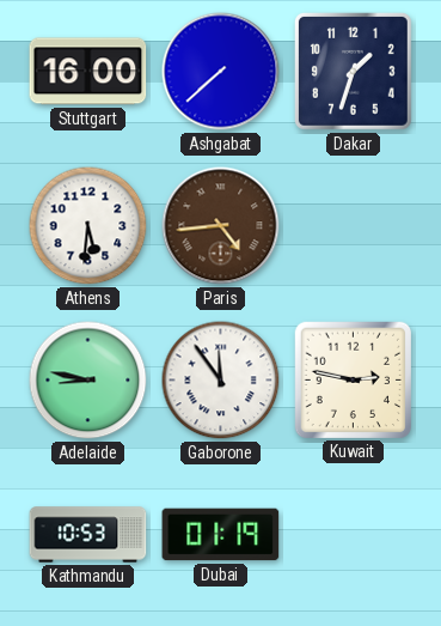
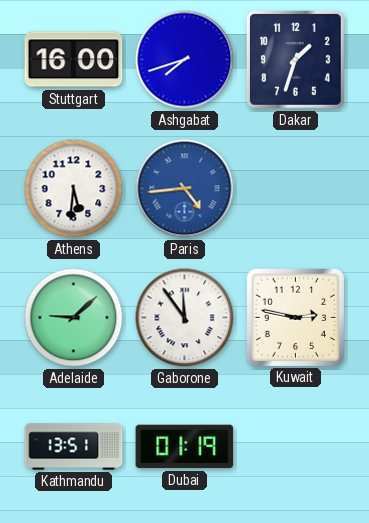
Ashgabat: 7:38 -> 7:42 (185, 60)
Paris dial: brown -> blue (185, 189)
Adelaide: 8:47 -> 9:08 (74, 318)
Kathmandu: 10:53 -> 13:51 (74, 447)
